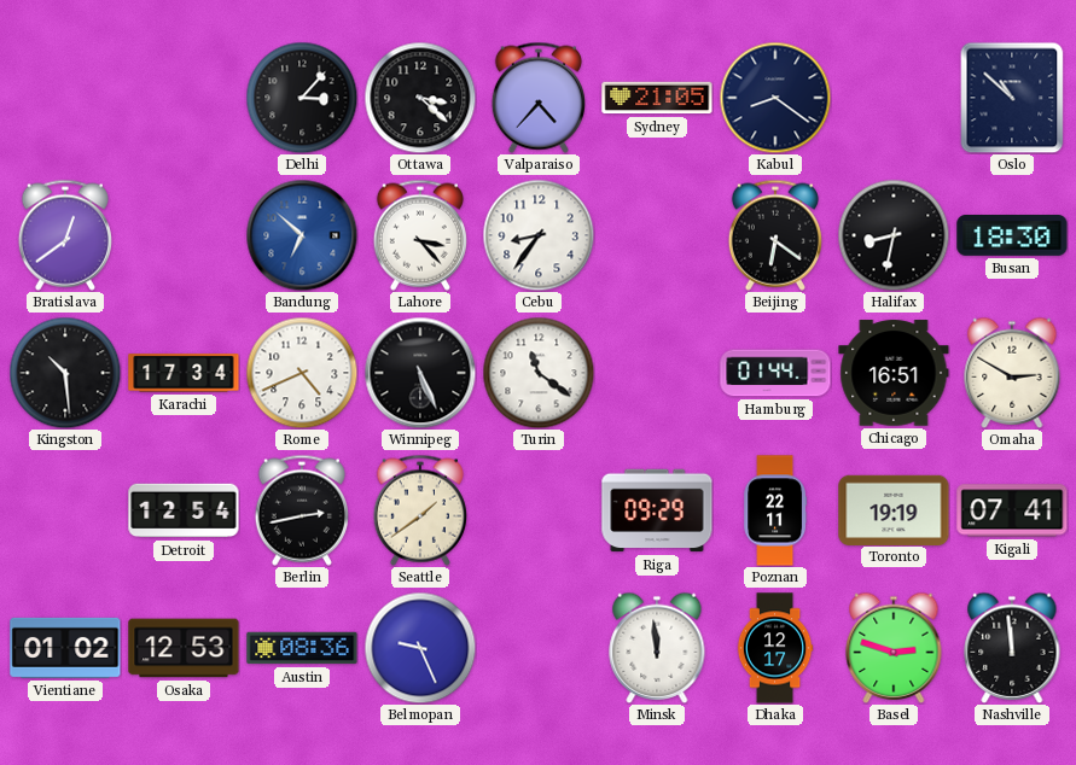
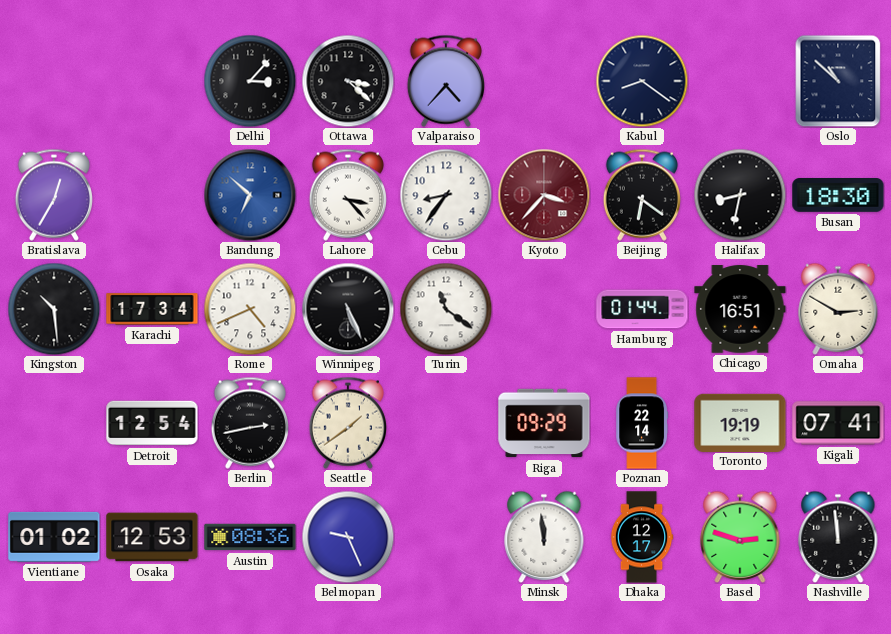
Sydney: 21:05 -> none (657, 98)
Bratislava: 12:39 -> 12:35 (54, 195)
Kyoto: none -> 3:37 (544, 195)
Poznan: 22:11 -> 22:14 (642, 423)
